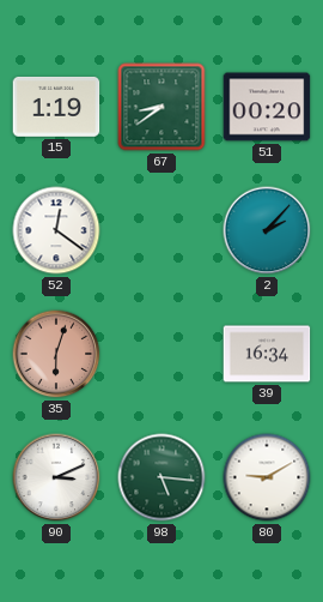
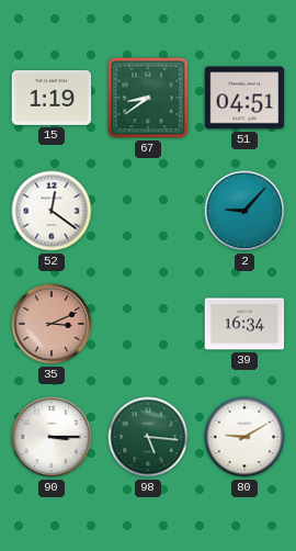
51: 00:20 -> 04:51 (244, 98)
2: 2:07 -> 9:07 (244, 211)
35: 6:03 -> 3:11 (52, 324)
90: 3:11 -> 3:15 (52, 437)
